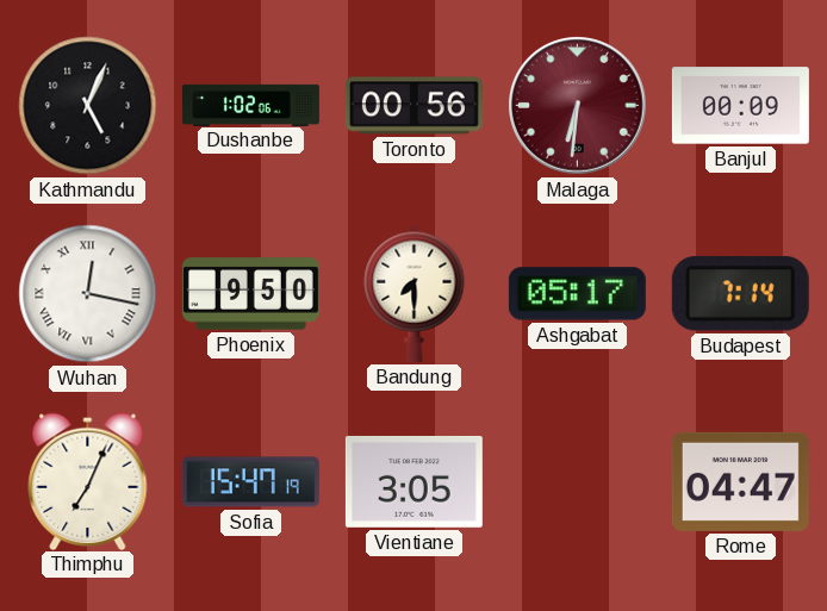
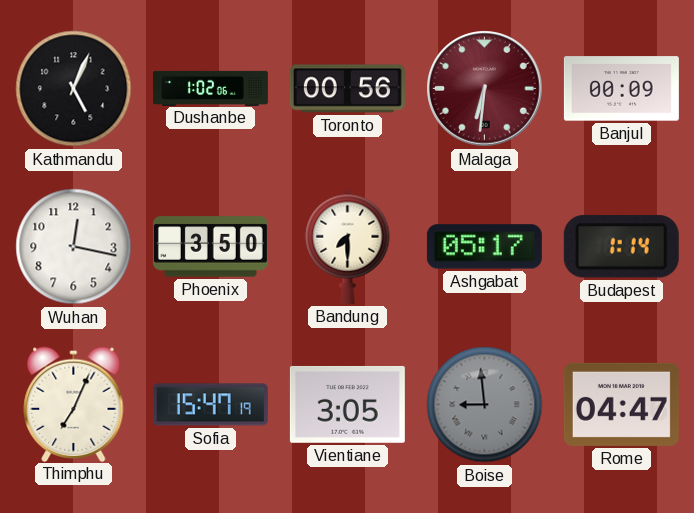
Wuhan numerals: Roman -> Arabic (74, 247)
Phoenix: 9:50 -> 3:50 (210, 247)
Budapest: 7:14 -> 1:14 (621, 247)
Boise: none -> 8:59 (485, 405)
